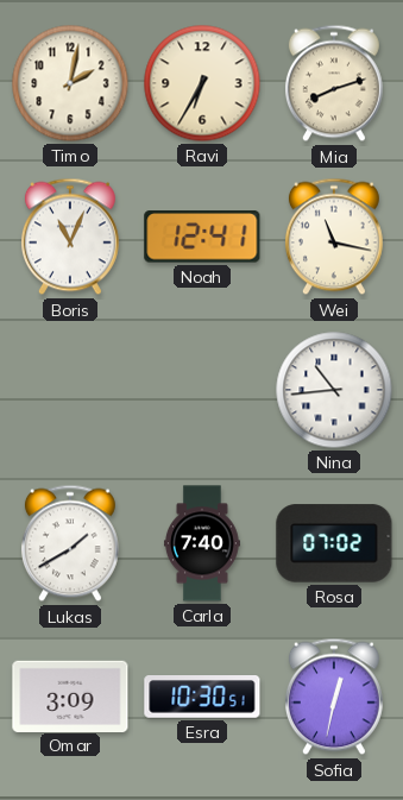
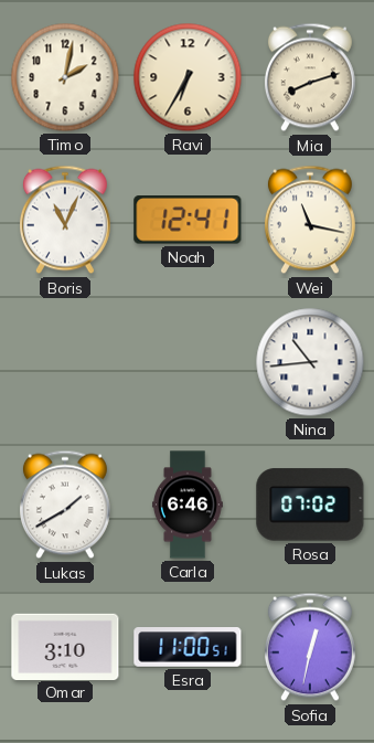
Carla: 7:40 -> 6:46 (188, 505)
Omar: 3:09 -> 3:10 (65, 646)
Esra: 10:30 -> 11:00 (188, 647)
